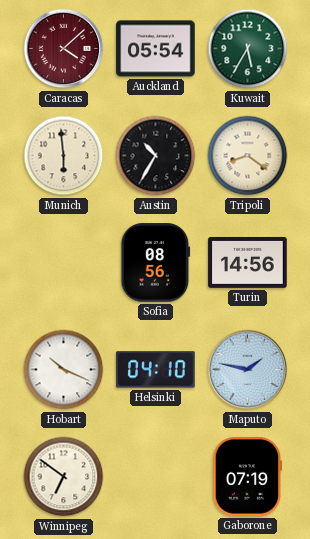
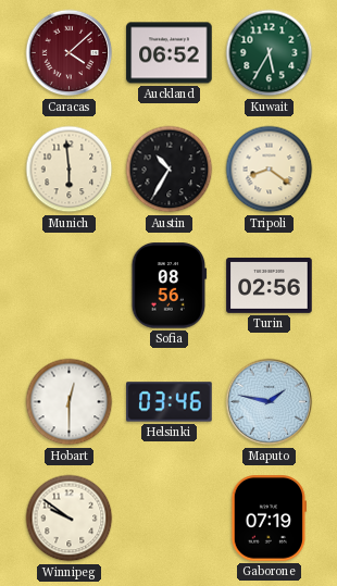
Auckland: 05:54 -> 06:52 (170, 53)
Turin: 14:56 -> 02:56 (270, 285)
Hobart: 10:19 -> 12:30 (70, 402)
Helsinki: 04:10 -> 03:46 (170, 402)
Winnipeg: 6:51 -> 9:51 (70, 519)
